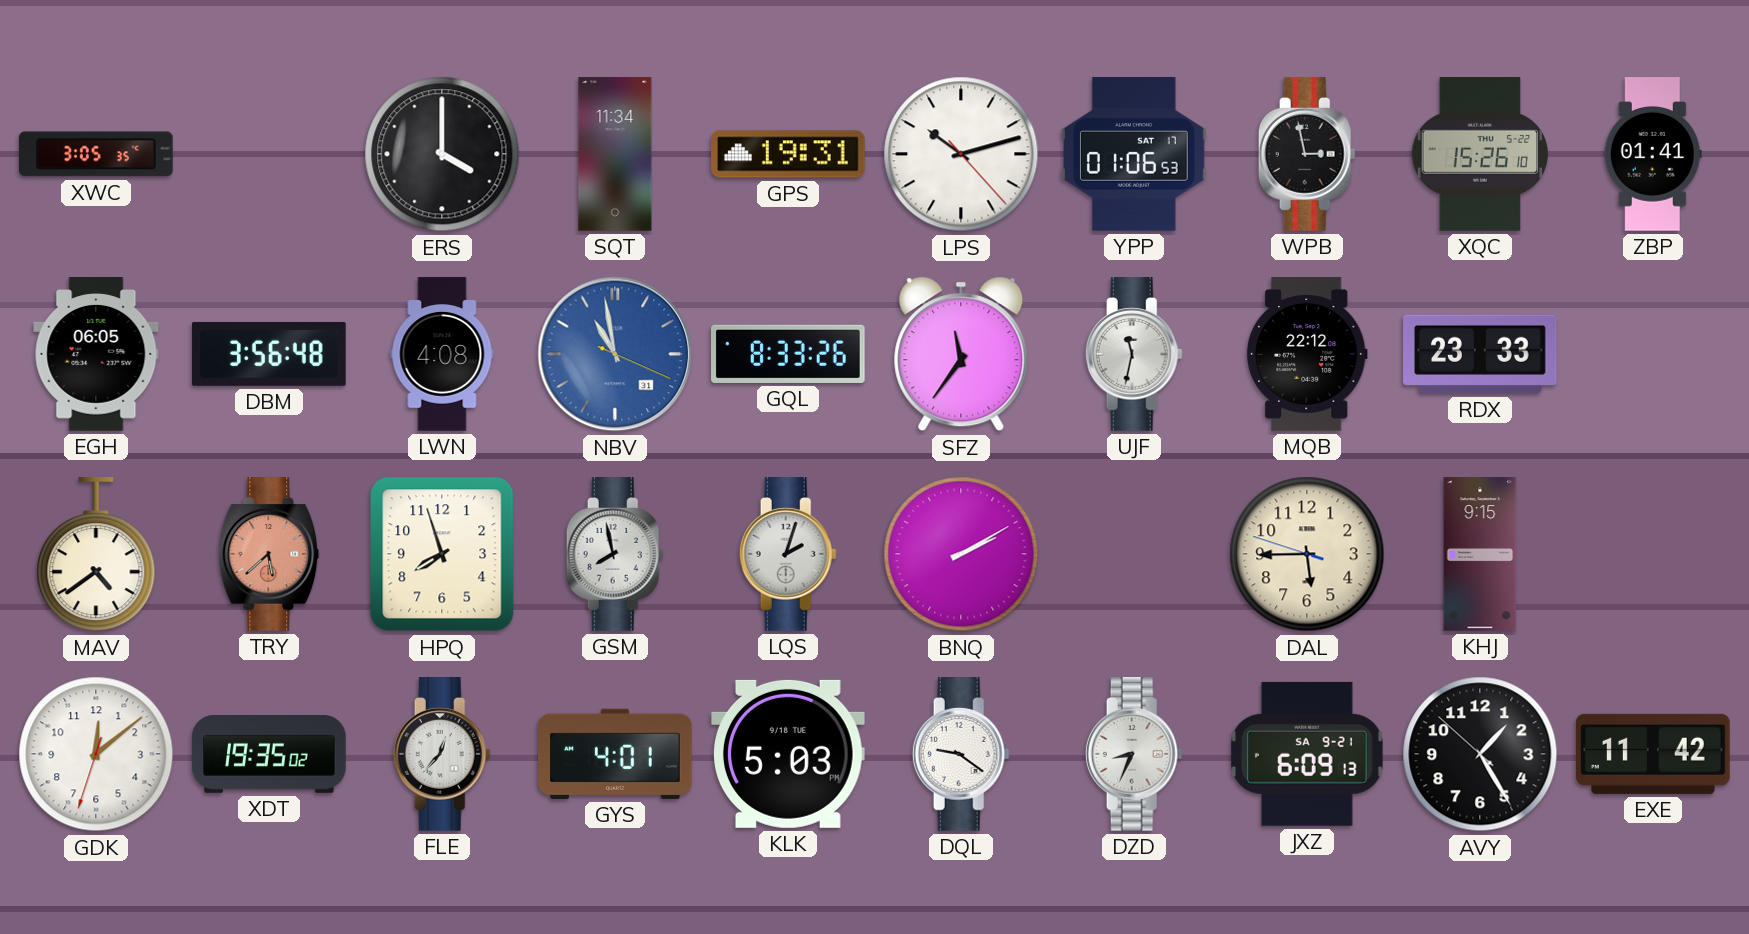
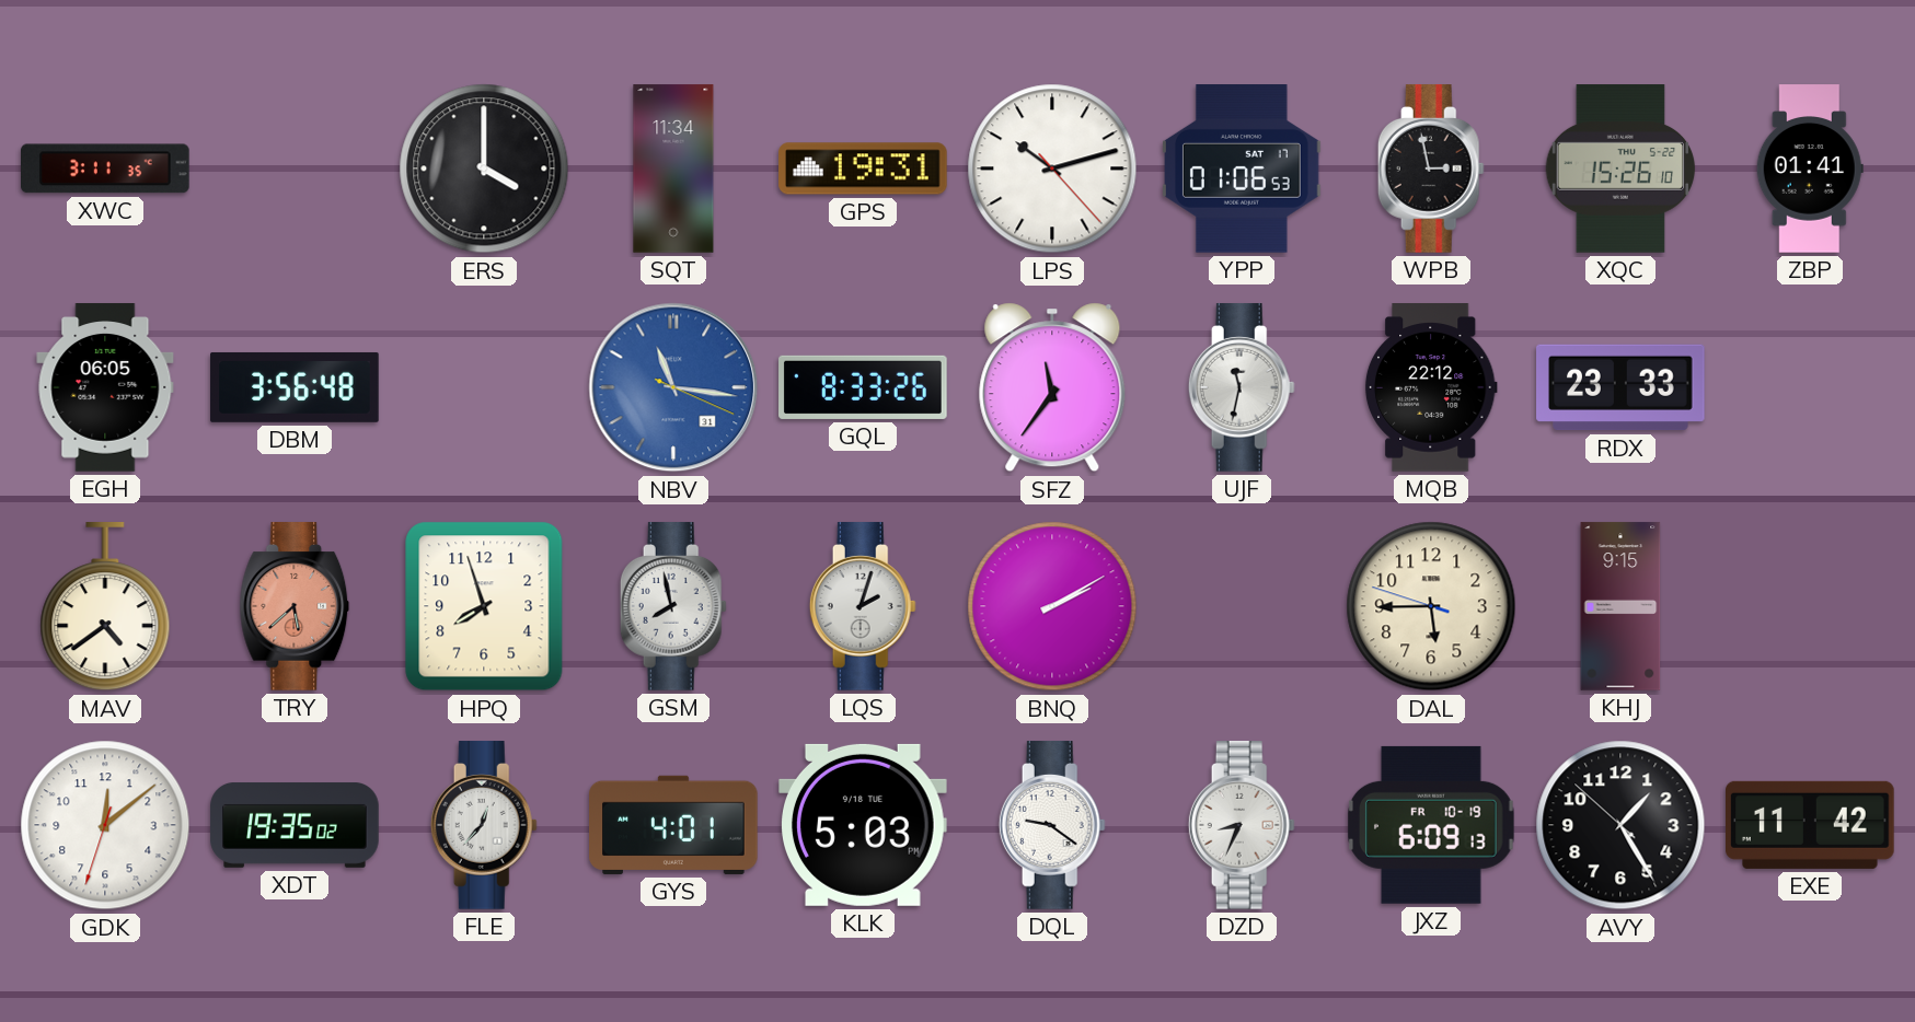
XWC: 3:05 -> 3:11 (106, 169)
LWN: 4:08 -> none (442, 354)
NBV: 10:58 -> 11:16 (673, 387)
JXZ date: SA 9-21 -> FR 10-19 (1432, 825)
